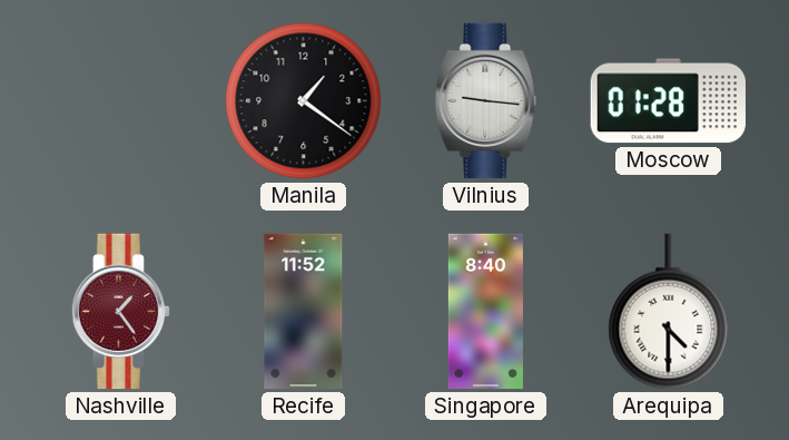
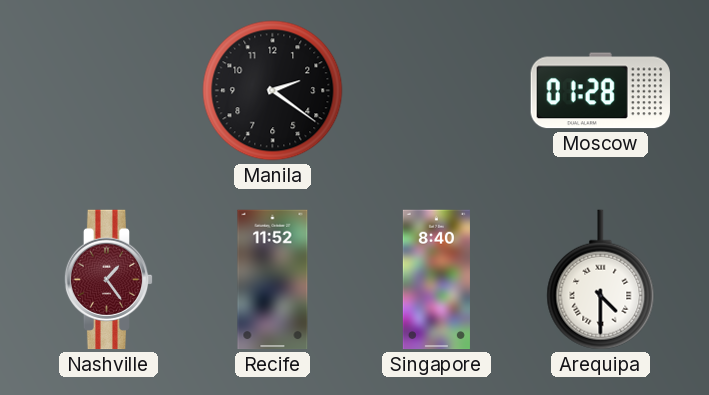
Manila: 1:21 -> 2:21 (273, 91)
Vilnius: 9:16 -> none (486, 101)
